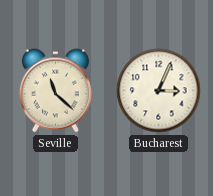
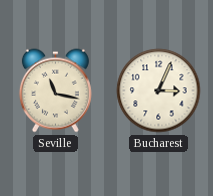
Seville: 11:22 -> 11:17 (55, 91)
